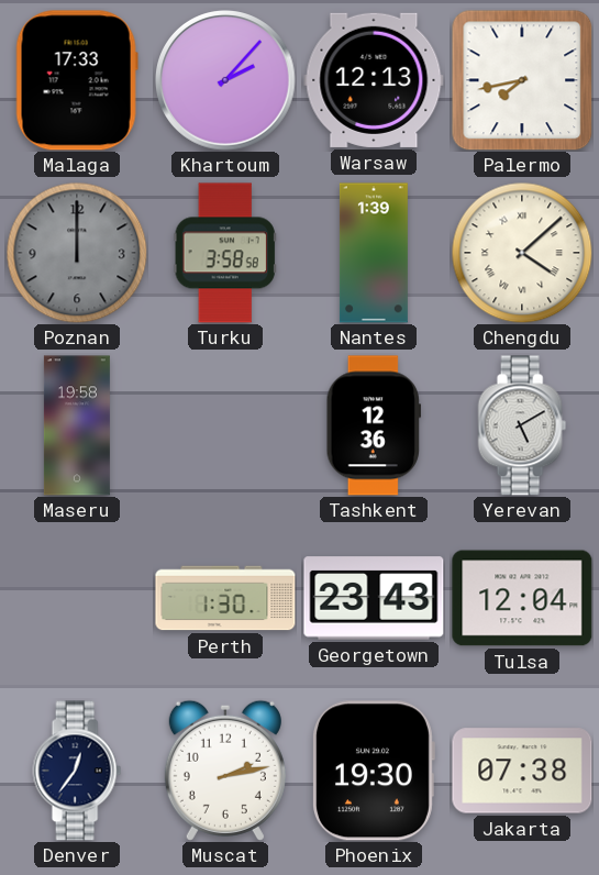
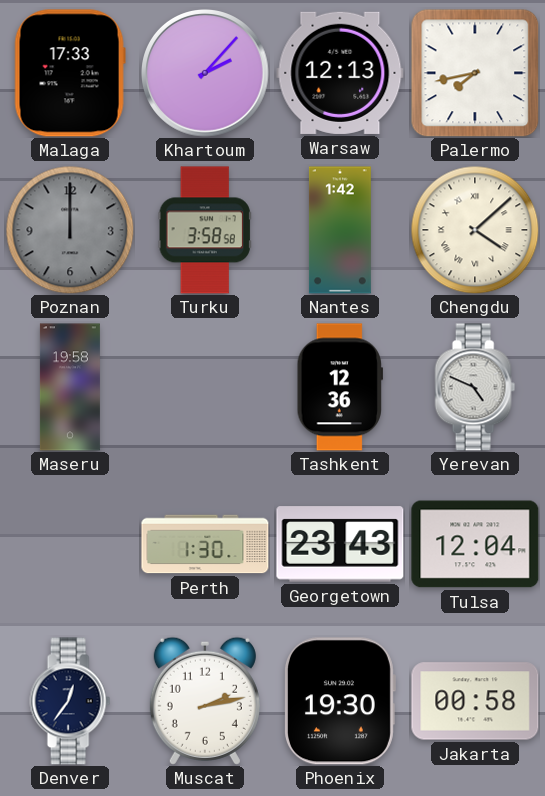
Nantes: 1:39 -> 1:42 (340, 230)
Yerevan: 5:10 -> 4:49 (475, 387)
Jakarta: 07:38 -> 00:58 (475, 701)
